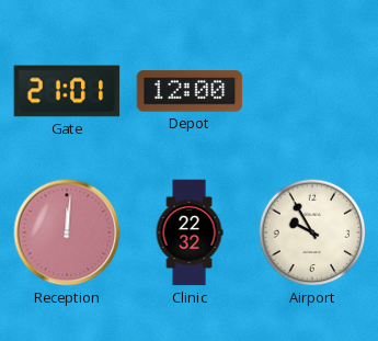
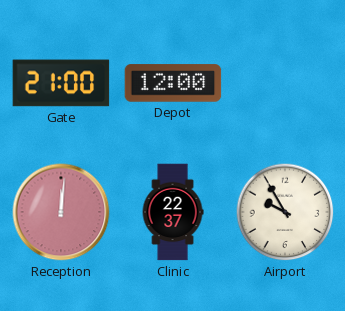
Gate: 21:01 -> 21:00 (61, 83)
Clinic: 22:32 -> 22:37 (173, 212)
